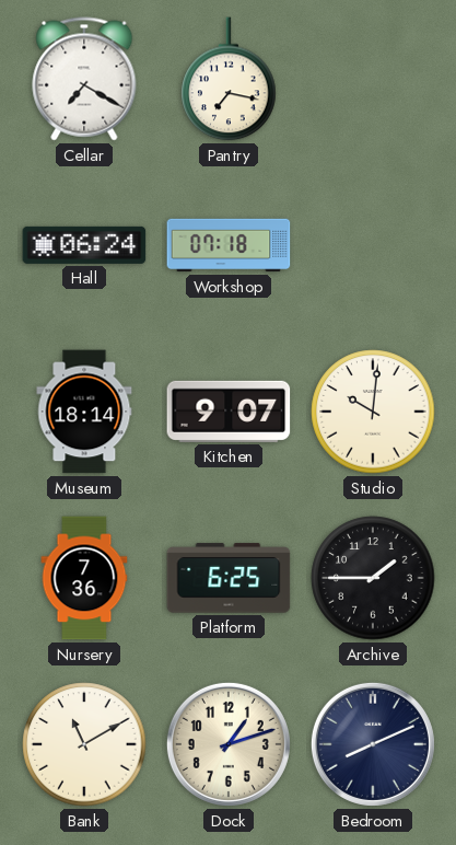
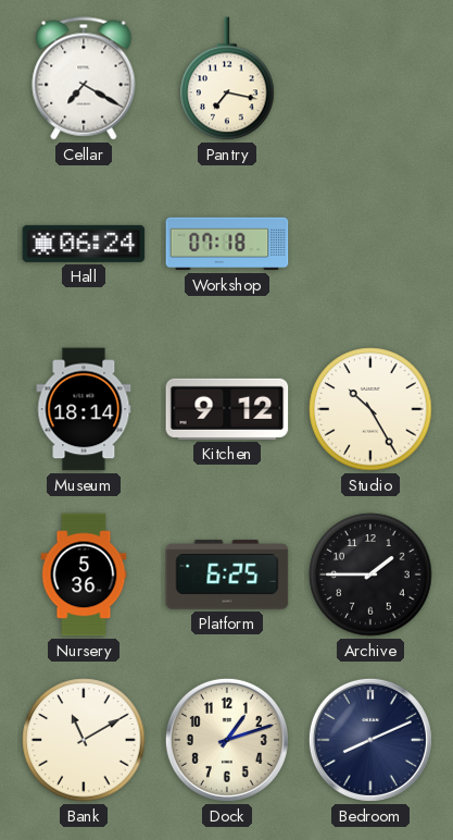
Kitchen: 9:07 -> 9:12 (227, 409)
Studio: 10:01 -> 10:25 (370, 409)
Nursery: 7:36 -> 5:36 (84, 575)
